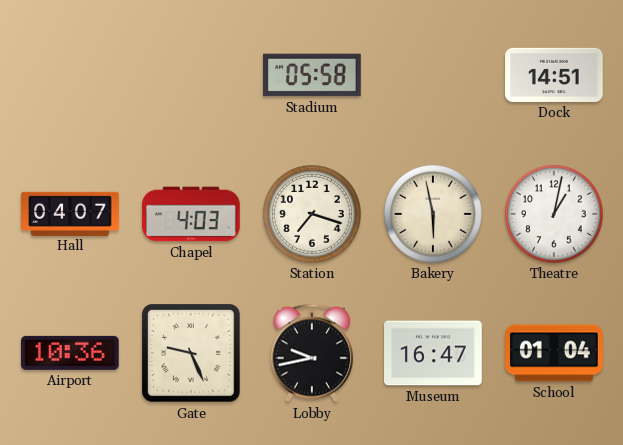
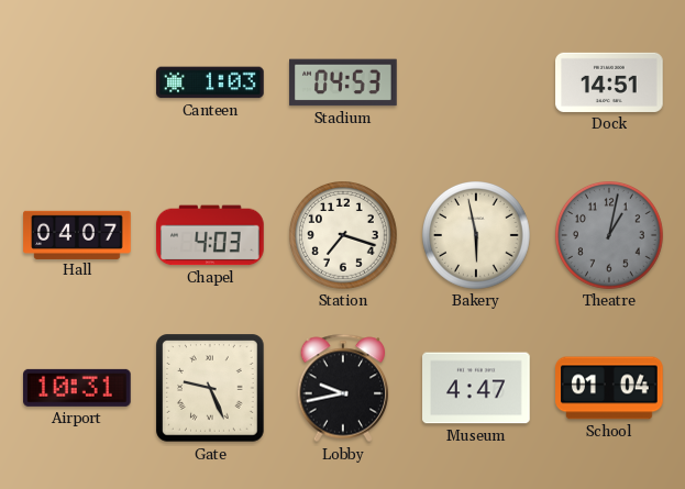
Canteen: none -> 1:03 (210, 82)
Stadium: 05:58 -> 04:53 (343, 82)
Theatre dial: white -> grey (610, 236)
Airport: 10:36 -> 10:31 (78, 388)
Museum: 16:47 -> 4:47 (476, 388)
